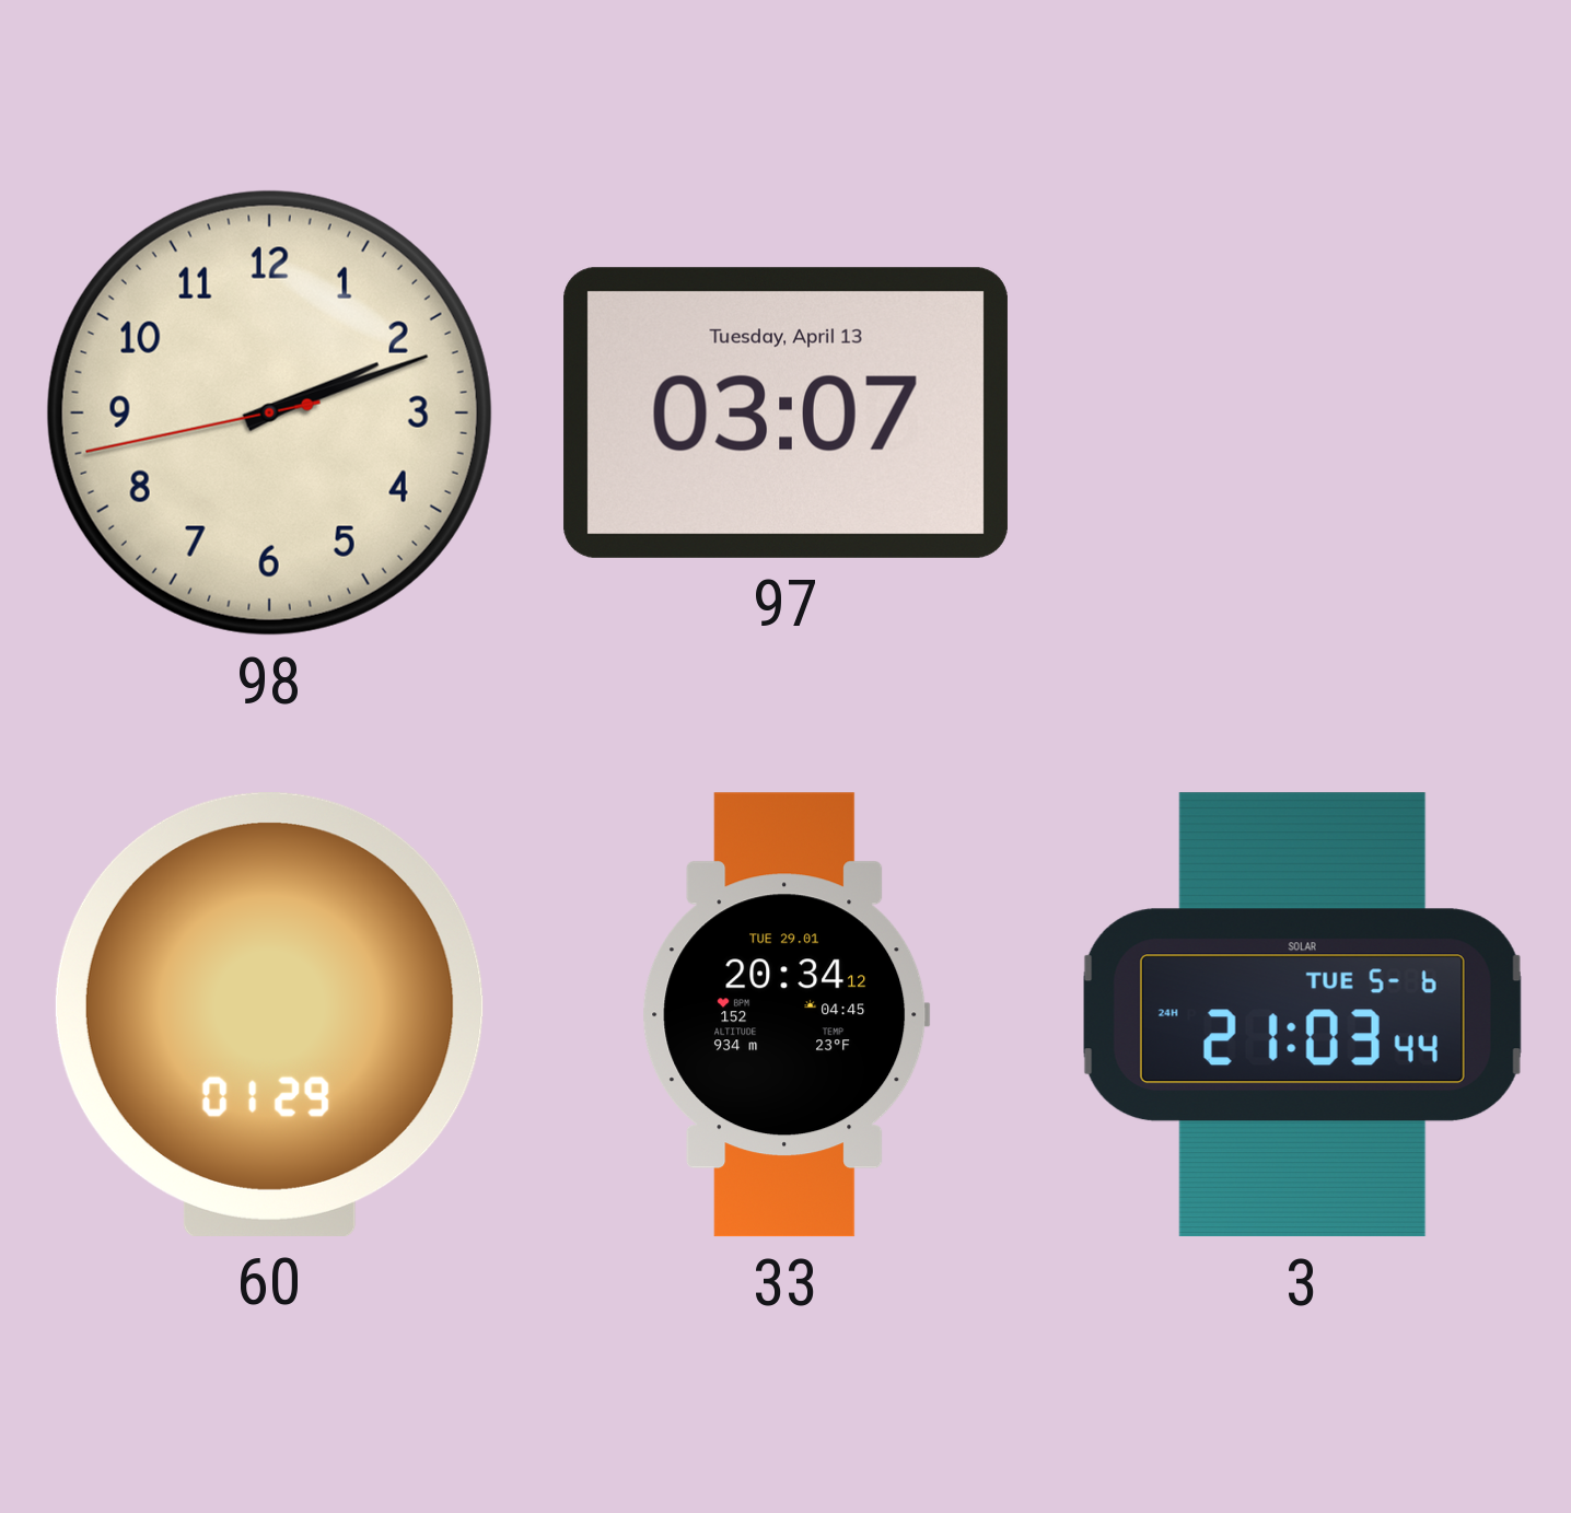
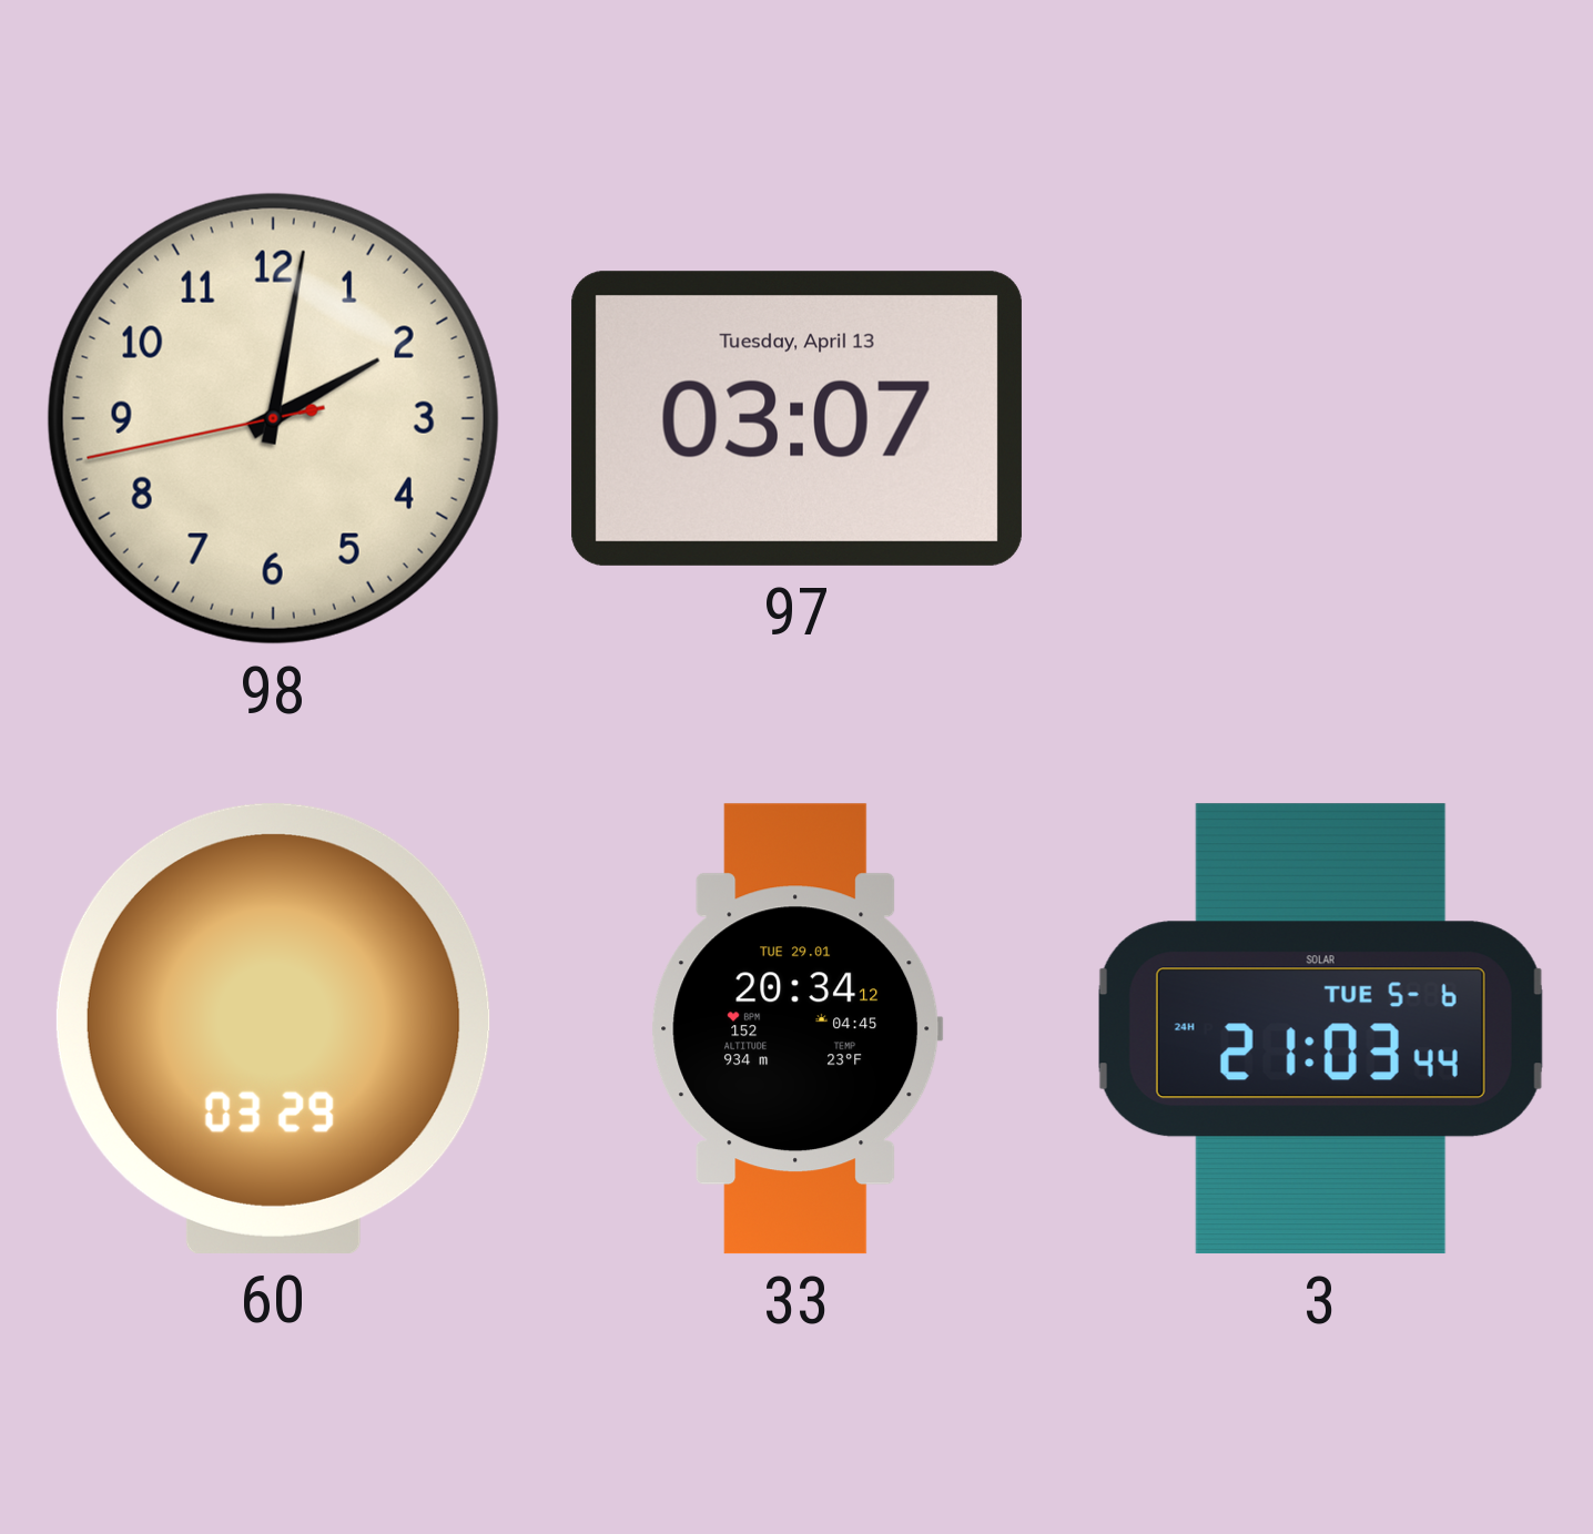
98: 2:11 -> 2:01 (273, 418)
60: 01:29 -> 03:29 (273, 1028)
